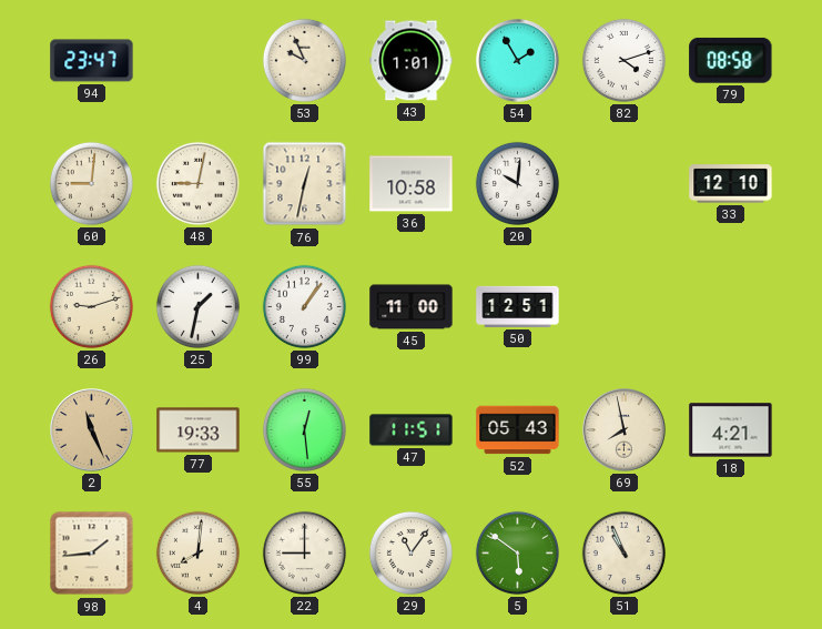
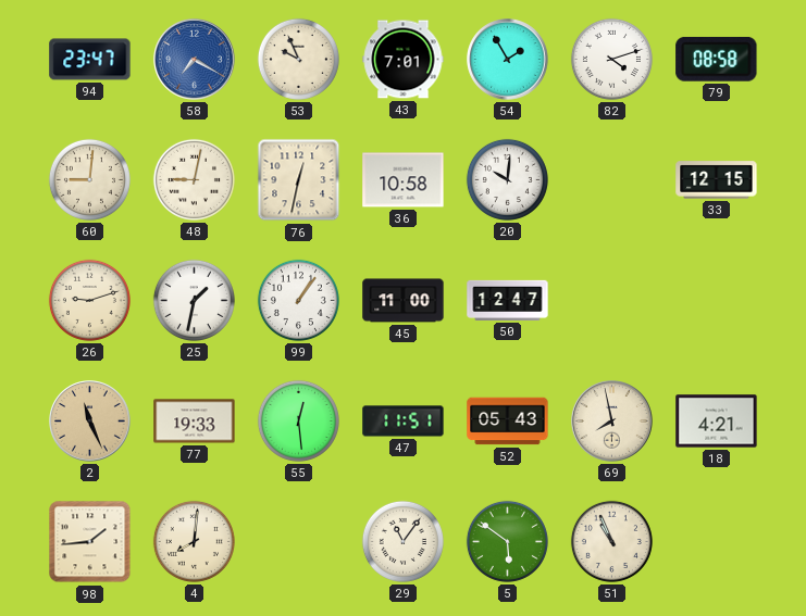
58: none -> 7:20 (195, 60)
43: 1:01 -> 7:01 (404, 60)
33: 12:10 -> 12:15 (717, 180)
50: 12:51 -> 12:47 (508, 300)
22: 9:00 -> none (304, 552)
